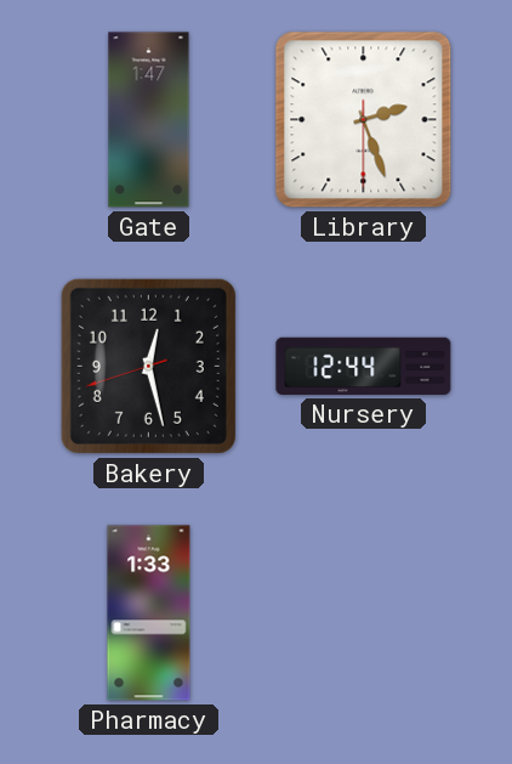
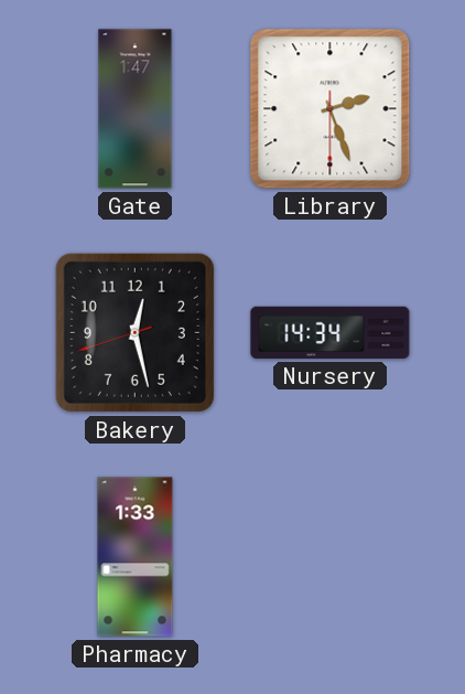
Nursery: 12:44 -> 14:34 (331, 332)
